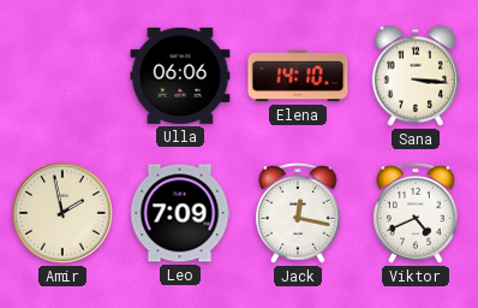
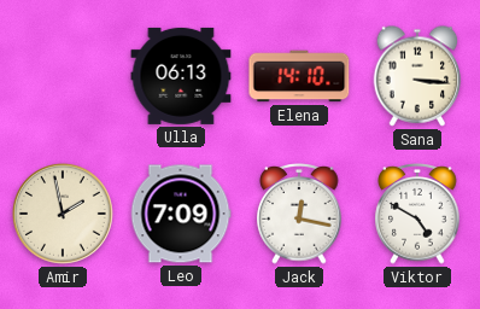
Ulla: 06:06 -> 06:13 (181, 76)
Viktor: 4:41 -> 4:50 (417, 214)
